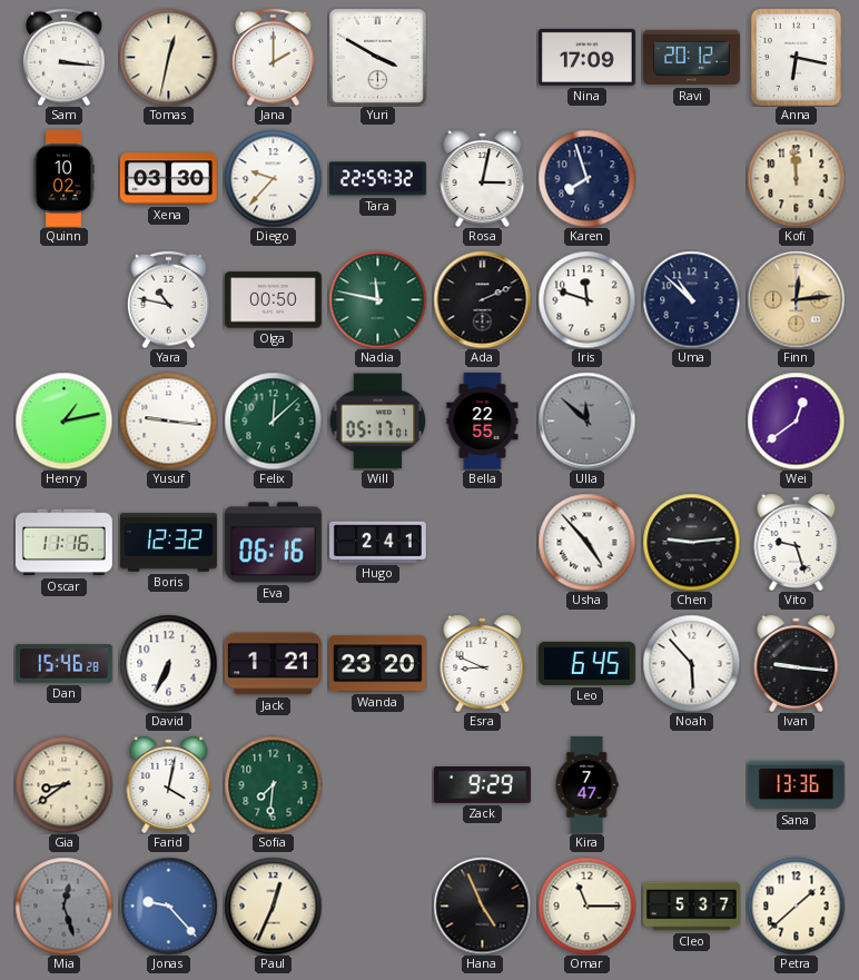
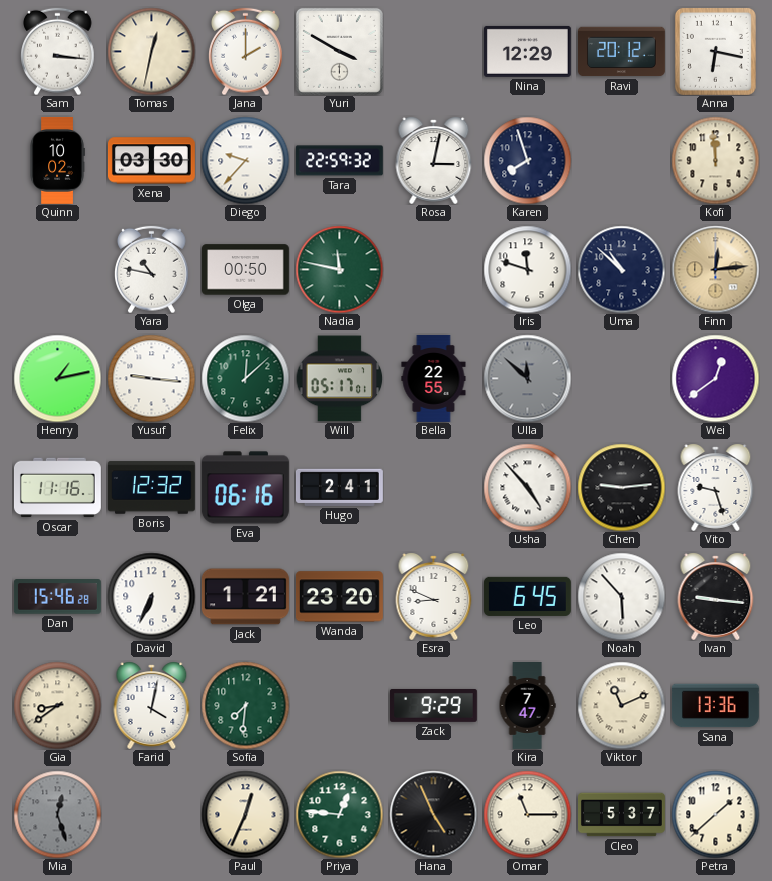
Nina: 17:09 -> 12:29 (527, 51)
Ada: 2:11 -> none (482, 299)
Viktor: none -> 11:11 (621, 705)
Jonas: 9:23 -> none (168, 905)
Priya: none -> 12:46 (339, 814)
